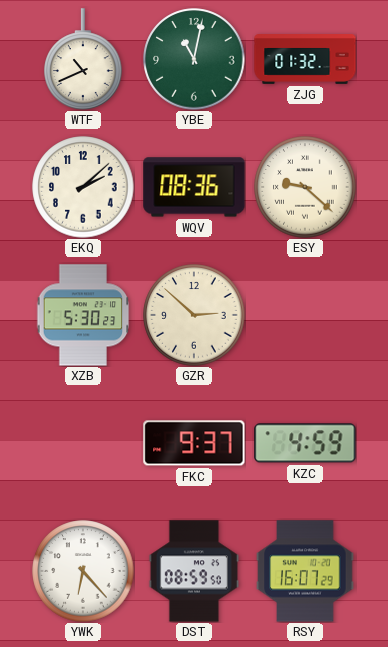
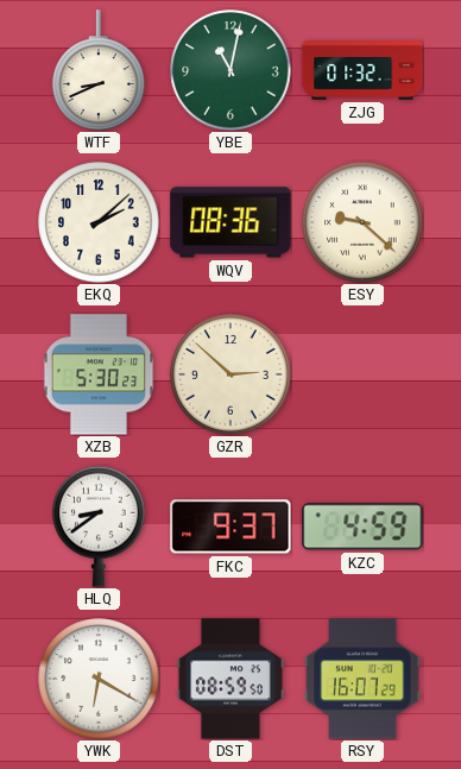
WTF: 10:41 -> 8:41 (99, 70)
HLQ: none -> 8:39 (99, 527)
YWK: 6:23 -> 6:20 (99, 679)
